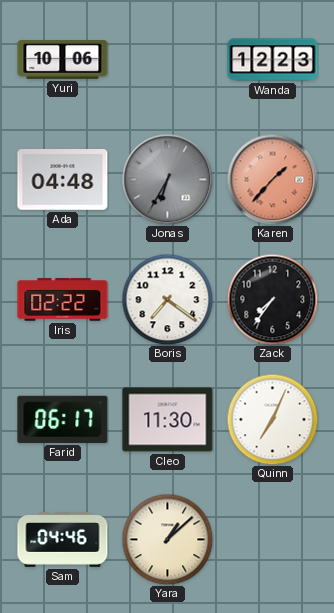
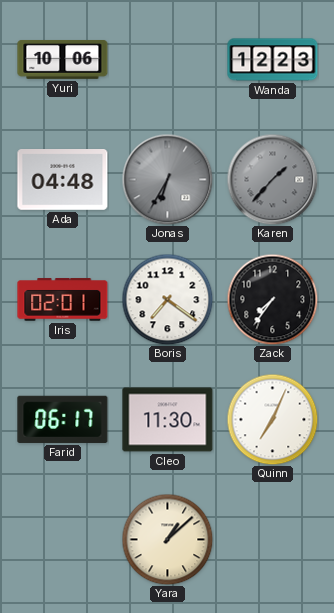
Karen dial: salmon -> grey (272, 179)
Iris: 02:22 -> 02:01 (63, 300)
Sam: 04:46 -> none (63, 540)
